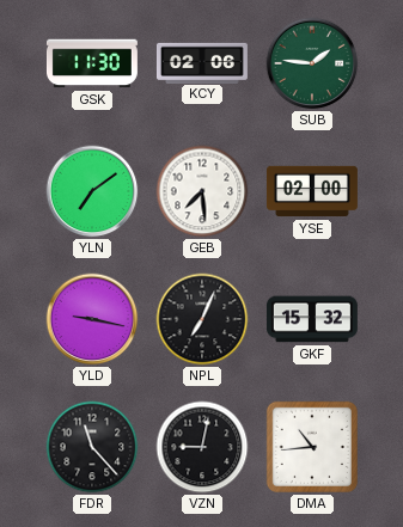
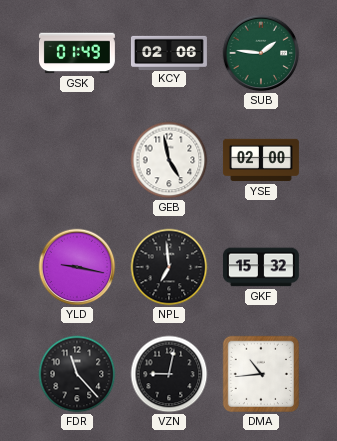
GSK: 11:30 -> 01:49 (77, 53)
YLN: 7:09 -> none (92, 191)
GEB: 7:29 -> 4:58 (169, 160)
NPL: 7:04 -> 6:59 (169, 267)
